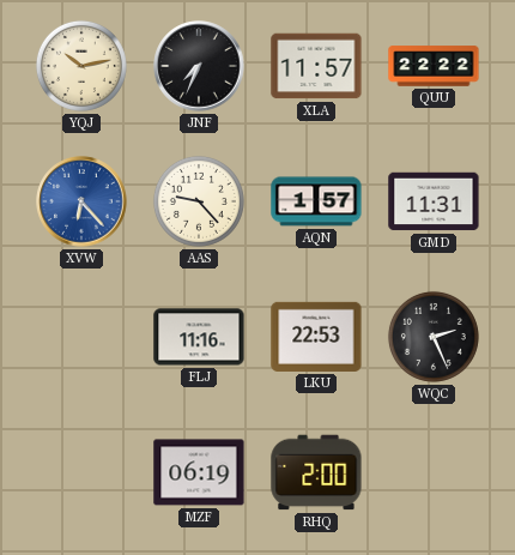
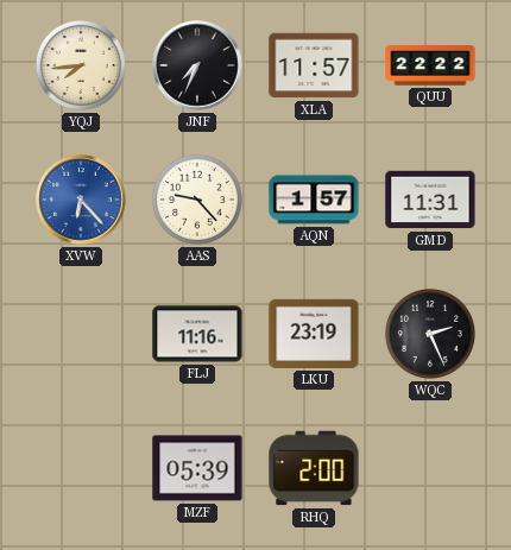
YQJ: 10:13 -> 7:44 (81, 65)
LKU: 22:53 -> 23:19 (314, 334)
MZF: 06:19 -> 05:39 (197, 468)
